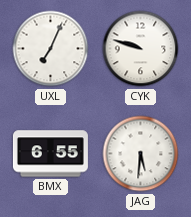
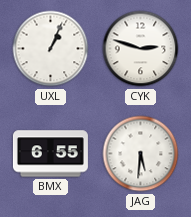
UXL: 7:04 -> 1:04 (51, 49)
CYK: 9:48 -> 2:48 (141, 49)
